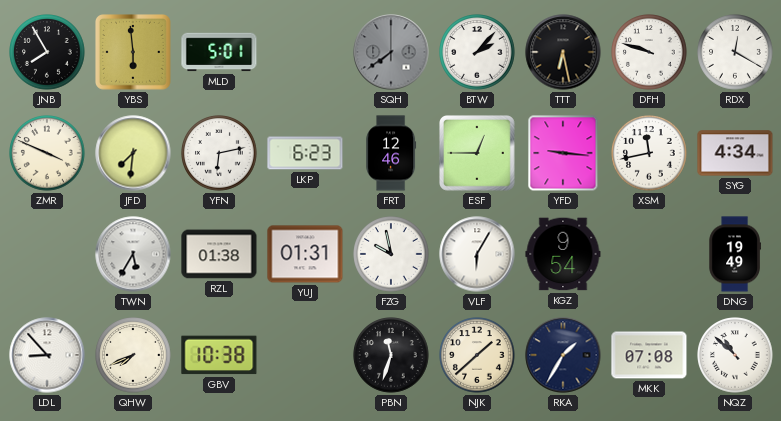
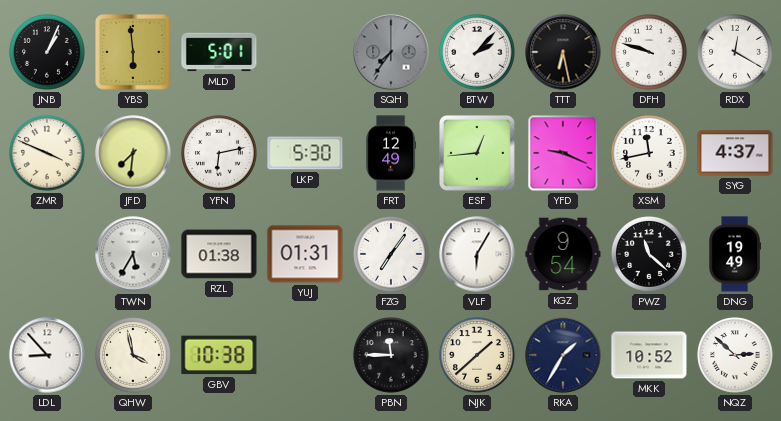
JNB: 7:55 -> 1:04 (47, 52)
SQH: 7:39 -> 7:36 (391, 52)
LKP: 6:23 -> 5:30 (305, 153)
FRT: 12:46 -> 12:49 (391, 153)
ESF: 12:45 -> 12:44 (478, 154)
YFD: 9:16 -> 9:19 (563, 153)
SYG: 4:34 -> 4:37 (735, 153)
FZG: 9:58 -> 7:06 (391, 254)
PWZ: none -> 11:22 (649, 254)
QHW: 7:41 -> 3:58 (133, 355)
PBN: 11:33 -> 11:45 (391, 355)
MKK: 07:08 -> 10:52 (649, 355)
NQZ: 10:52 -> 2:52 (735, 355)
